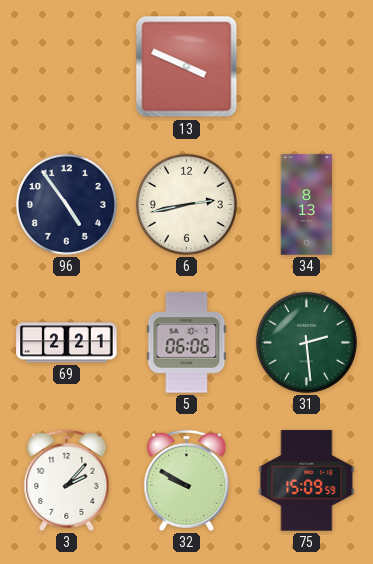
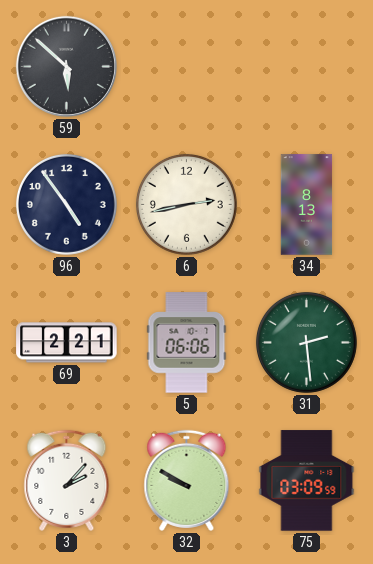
59: none -> 5:52 (66, 66)
13: 3:49 -> none (187, 67)
75: 15:09 -> 03:09 (307, 481)
